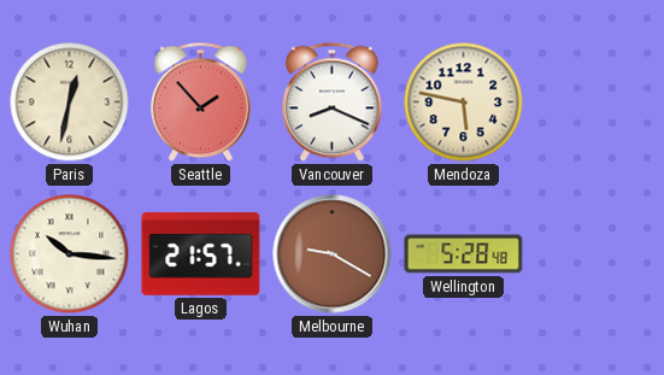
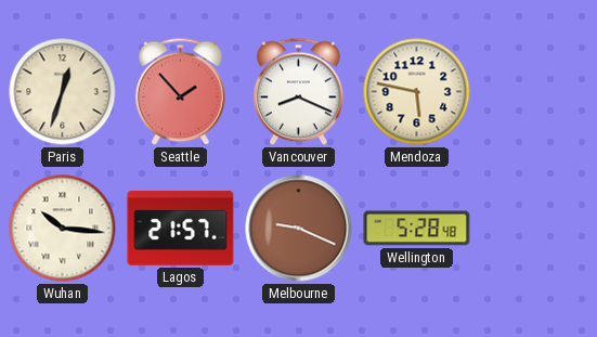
Paris: 12:32 -> 12:33 (63, 92)
Melbourne: 9:20 -> 9:19 (299, 229)
